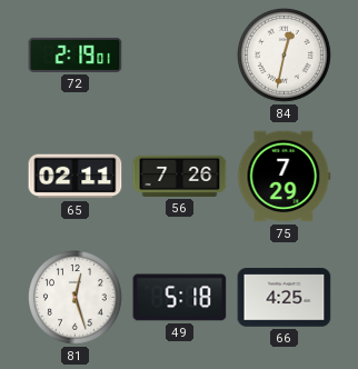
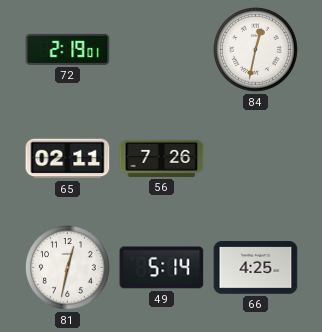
75: 7:29 -> none (285, 177)
81: 12:27 -> 12:32 (68, 268)
49: 5:18 -> 5:14 (162, 268)
